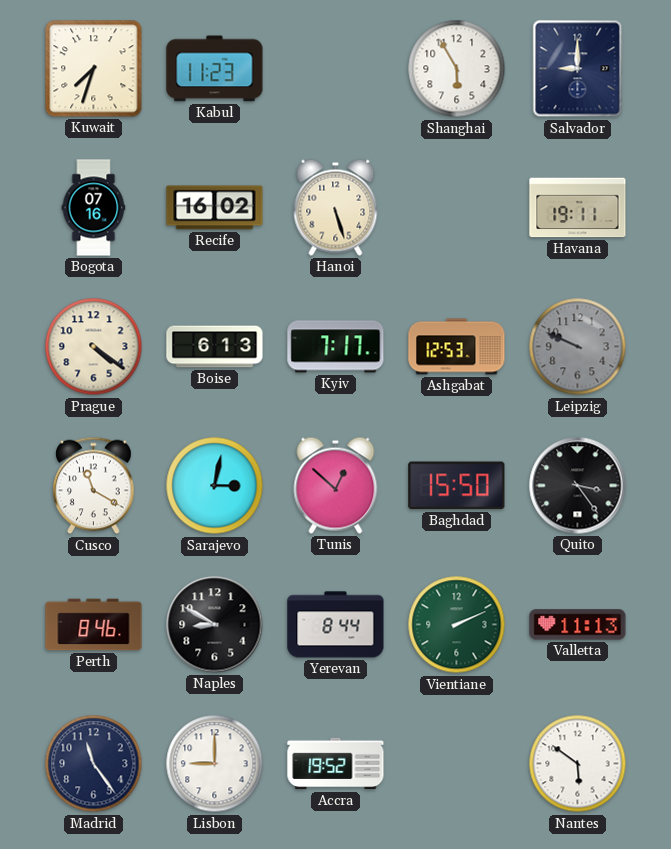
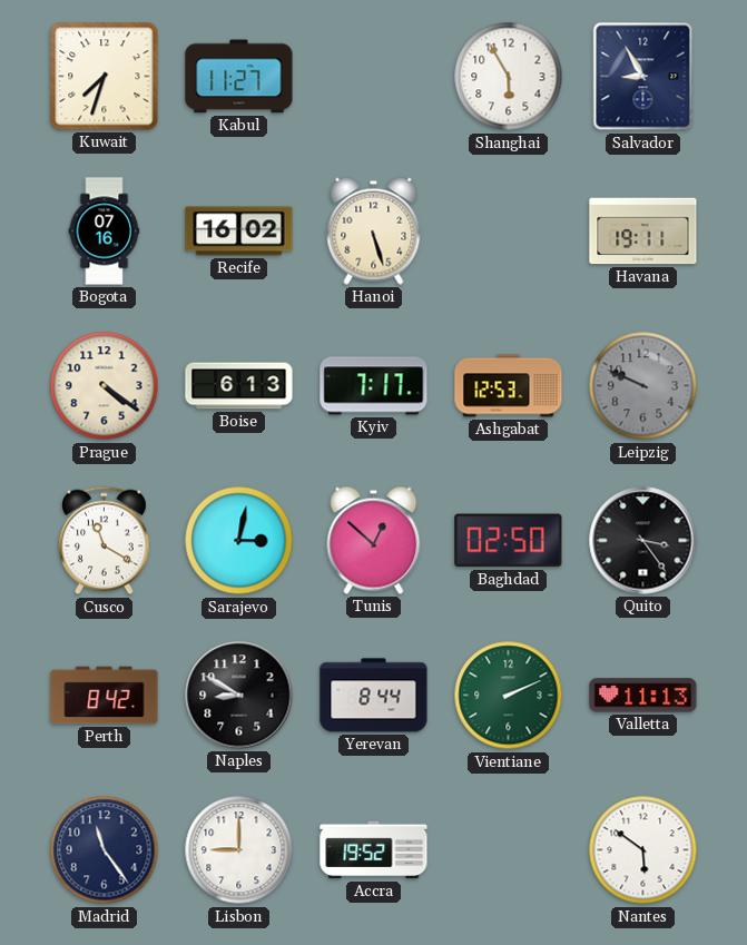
Kabul: 11:23 -> 11:27 (239, 77)
Salvador: 9:00 -> 8:55 (643, 77)
Baghdad: 15:50 -> 02:50 (509, 541)
Perth: 8:46 -> 8:42 (105, 696)
